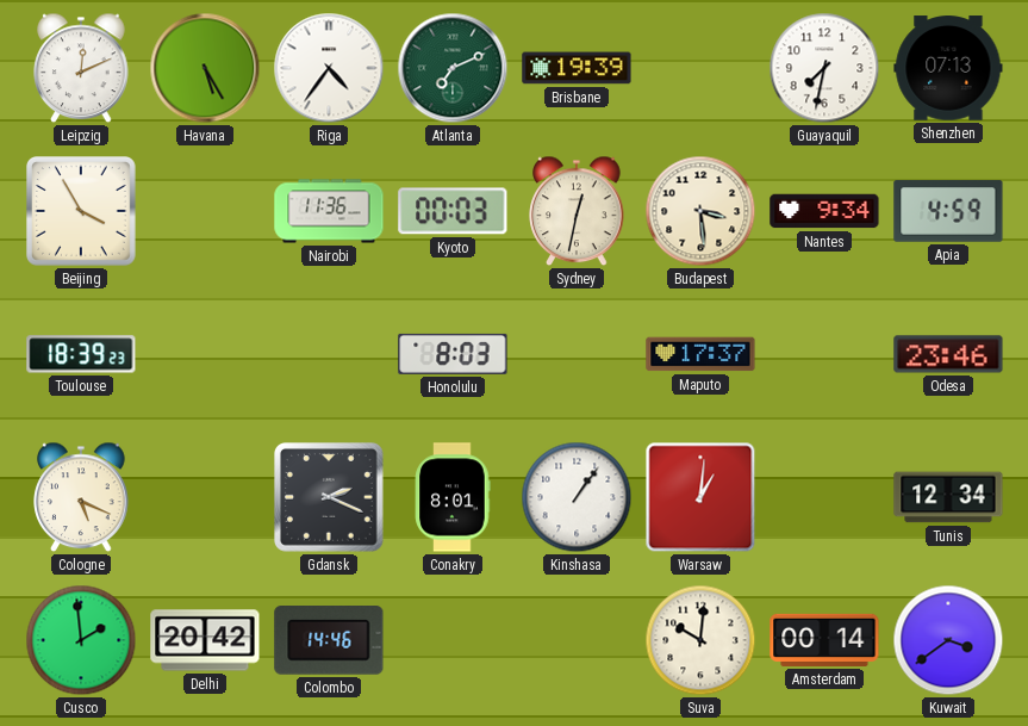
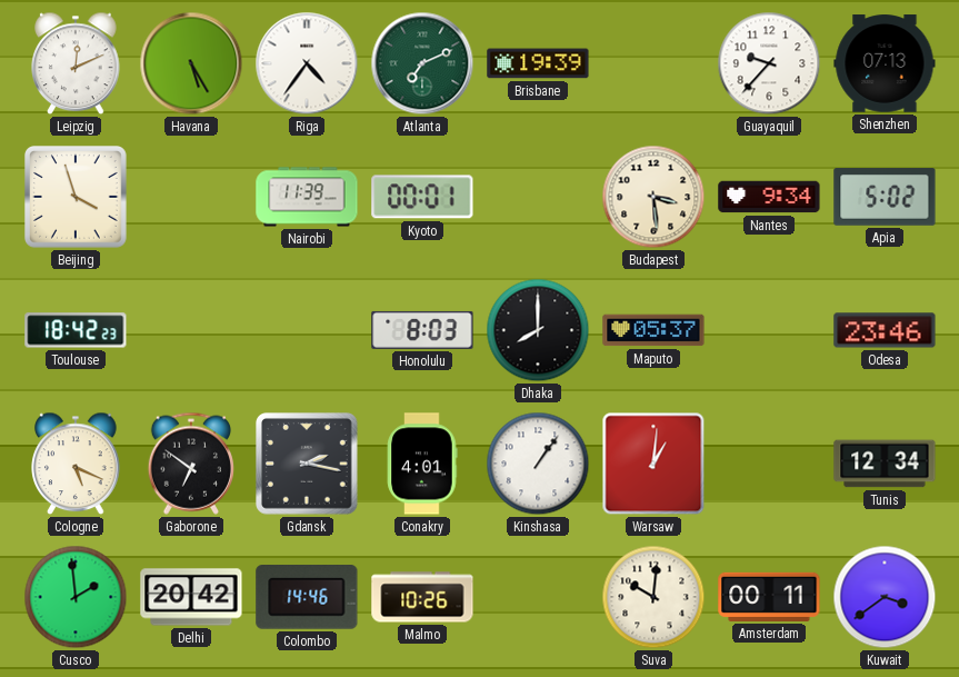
Guayaquil: 7:32 -> 9:37 (769, 63)
Beijing: 3:55 -> 3:57 (77, 198)
Nairobi: 11:36 -> 11:39 (307, 197)
Kyoto: 00:03 -> 00:01 (422, 197)
Sydney: 12:32 -> none (577, 211)
Apia: 4:59 -> 5:02 (885, 197)
Toulouse: 18:39 -> 18:42 (76, 330)
Dhaka: none -> 8:00 (538, 330)
Maputo: 17:37 -> 05:37 (653, 330)
Gaborone: none -> 6:51 (191, 464)
Gdansk: 2:19 -> 2:17 (308, 465)
Conakry: 8:01 -> 4:01 (422, 464)
Malmo: none -> 10:26 (422, 597)
Amsterdam: 00:14 -> 00:11 (769, 597)
